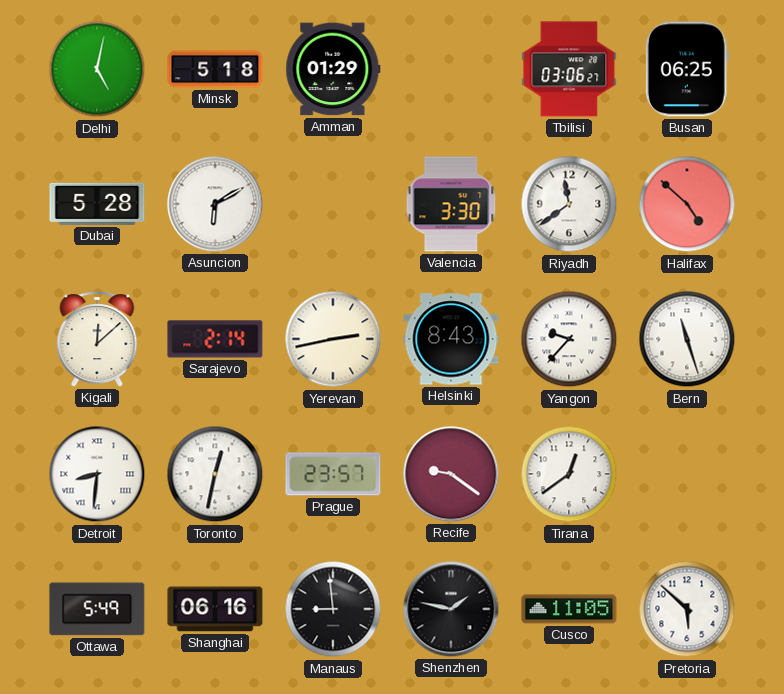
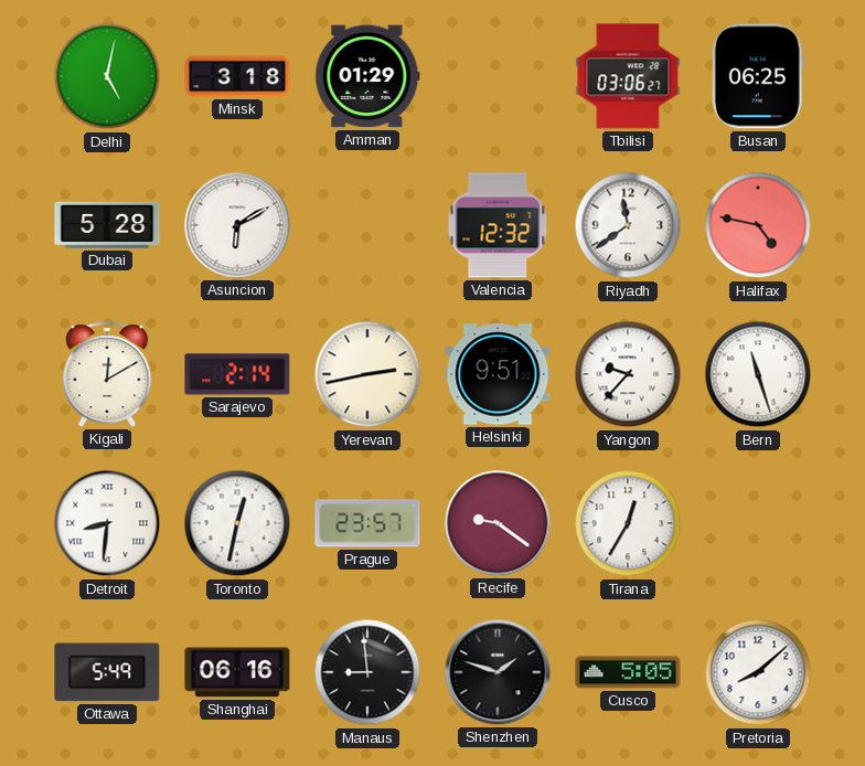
Minsk: 5:18 -> 3:18 (237, 76)
Valencia: 3:30 -> 12:32 (498, 225)
Halifax: 4:52 -> 4:47 (758, 225)
Kigali: 12:08 -> 12:10 (107, 374)
Helsinki: 8:43 -> 9:51 (498, 374)
Tirana: 12:39 -> 12:35 (628, 523)
Shenzhen: 1:47 -> 1:48 (498, 672)
Cusco: 11:05 -> 5:05 (628, 672)
Pretoria: 5:52 -> 8:08 (758, 672)
